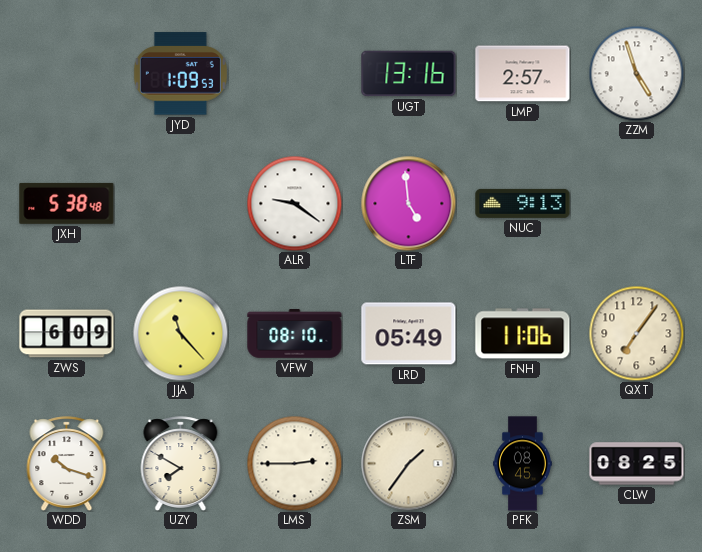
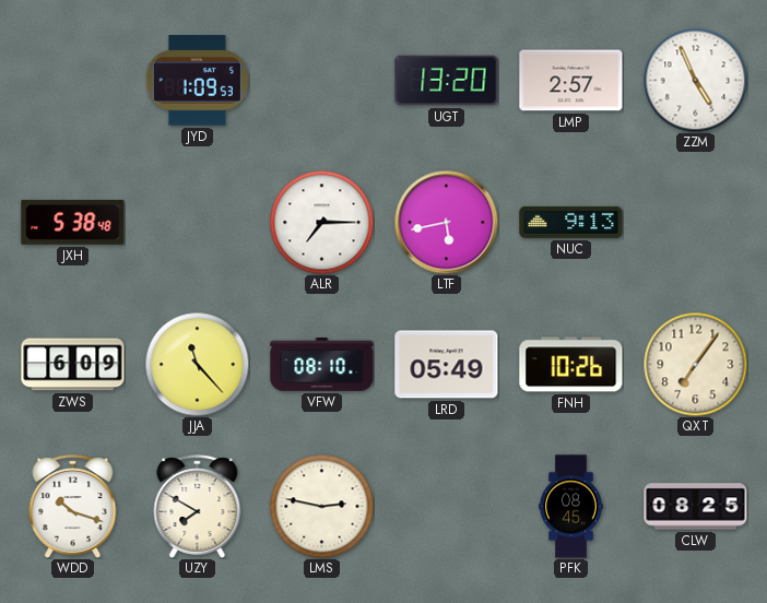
UGT: 13:16 -> 13:20 (447, 81)
ZZM: 4:57 -> 4:56 (695, 80)
ALR: 9:21 -> 7:15 (321, 222)
LTF: 4:59 -> 5:43 (446, 222)
FNH: 11:06 -> 10:26 (571, 365)
LMS: 2:45 -> 2:47 (321, 506)
ZSM: 1:36 -> none (408, 463)
